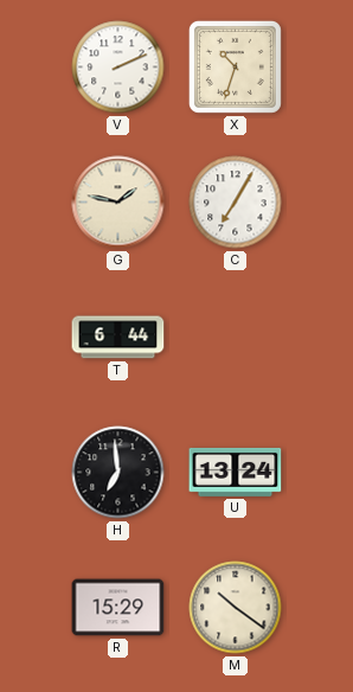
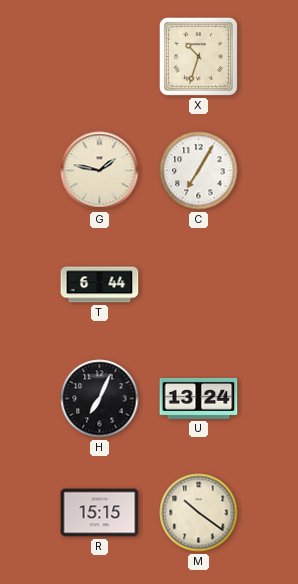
V: 2:11 -> none (118, 68)
H: 6:59 -> 7:04 (100, 399)
R: 15:29 -> 15:15 (100, 513)
